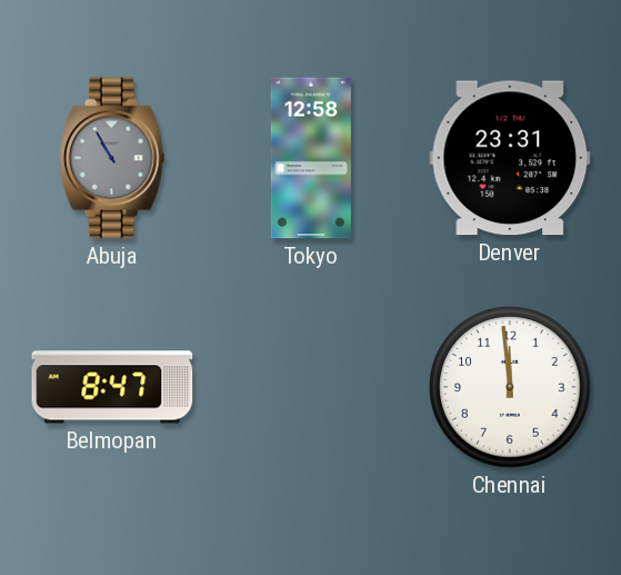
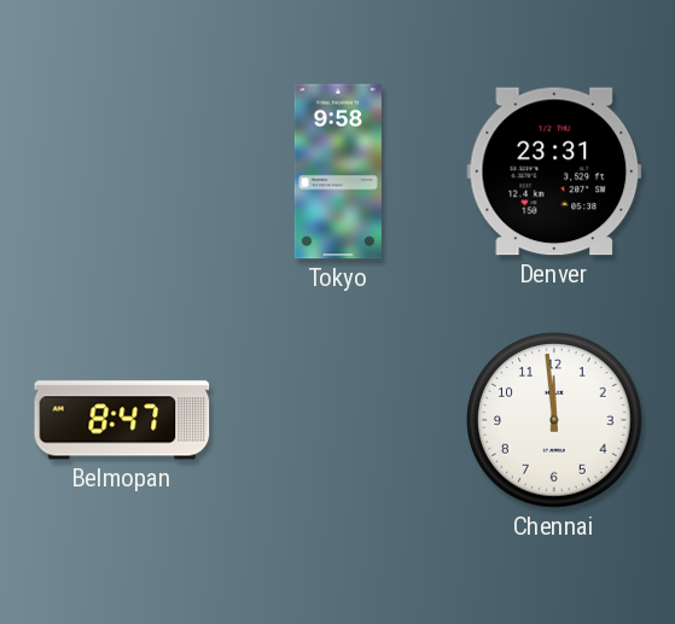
Abuja: 10:55 -> none (112, 158)
Tokyo: 12:58 -> 9:58 (338, 171)
